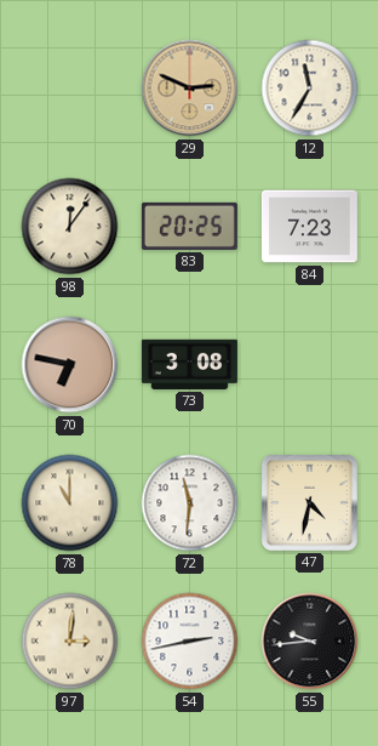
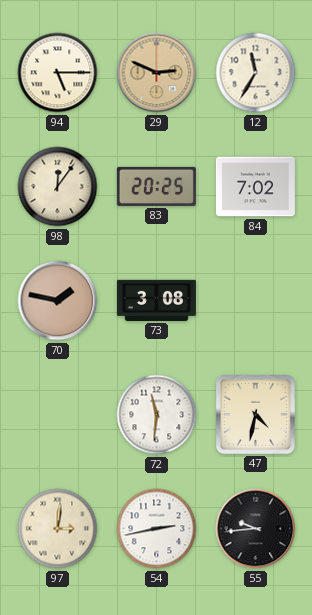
94: none -> 5:15 (58, 73)
84: 7:23 -> 7:02 (255, 187)
70: 6:47 -> 1:47 (58, 301)
78: 11:00 -> none (70, 503)
